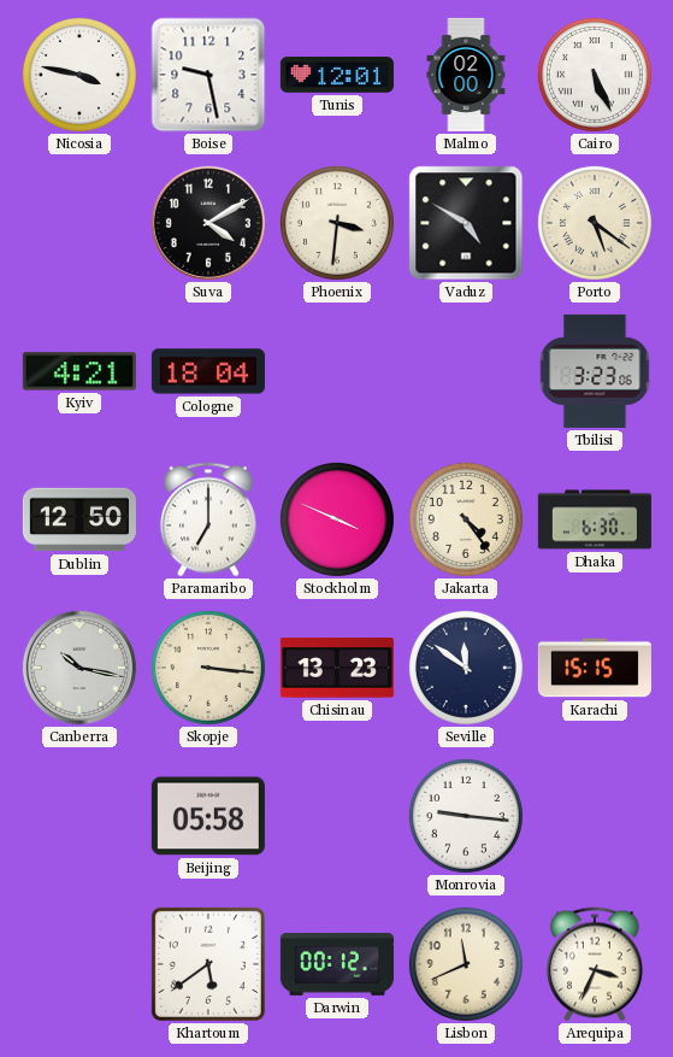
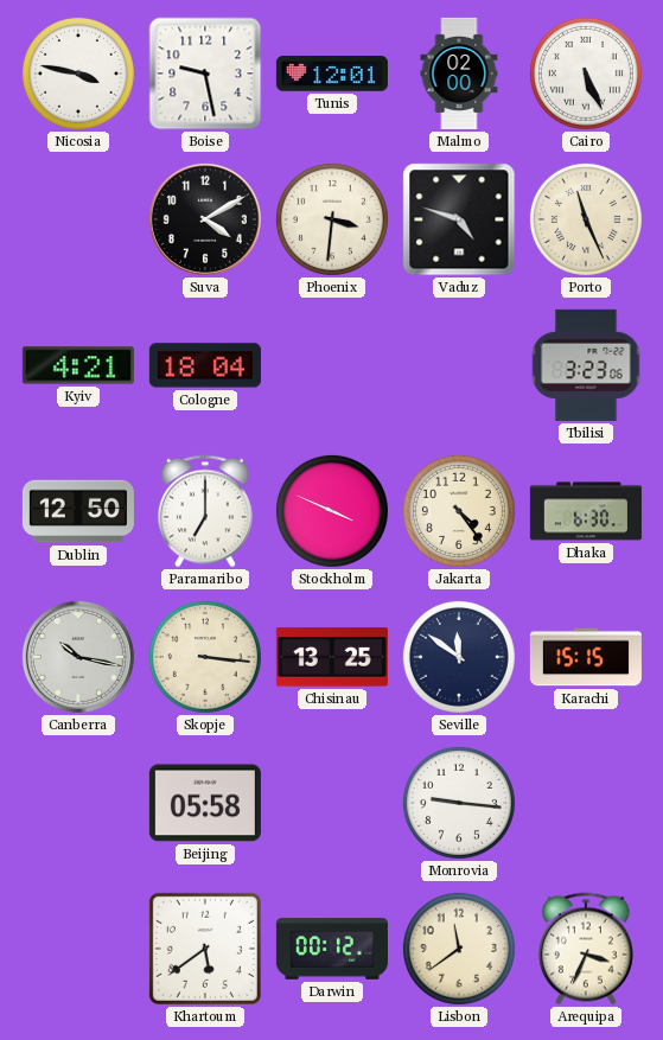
Vaduz: 4:50 -> 4:48 (459, 219)
Porto: 5:21 -> 11:26 (586, 219)
Chisinau: 13:23 -> 13:25 (332, 657)
Lisbon: 11:41 -> 11:39 (459, 949)
